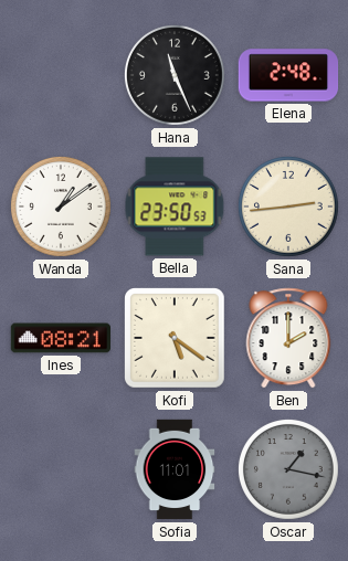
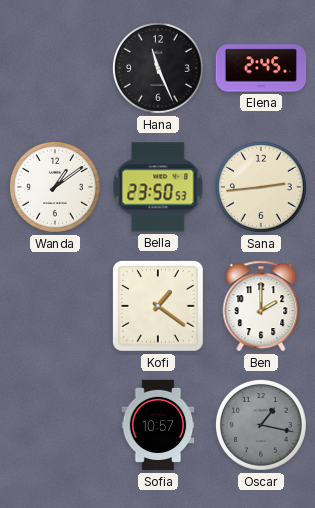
Elena: 2:48 -> 2:45 (261, 68)
Ines: 08:21 -> none (60, 338)
Kofi: 5:21 -> 1:21 (159, 307)
Sofia: 11:01 -> 10:57 (158, 425)
